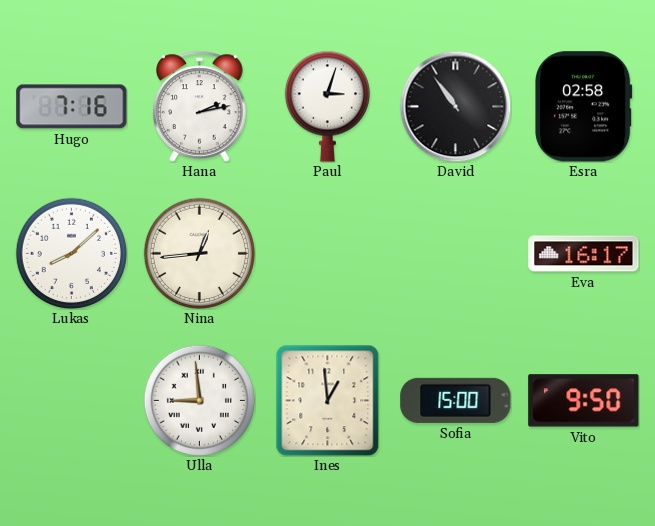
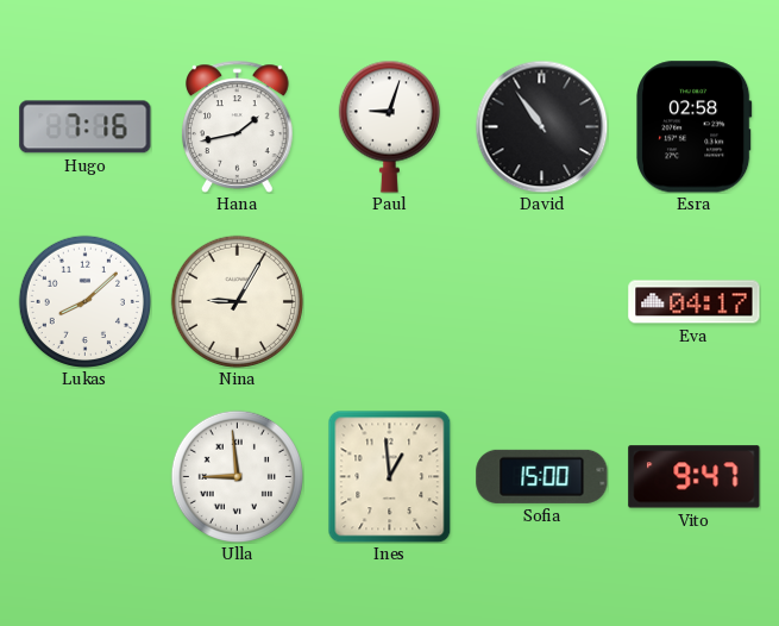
Hana: 2:13 -> 1:43 (238, 126)
Paul: 3:03 -> 9:03 (389, 126)
Nina: 12:44 -> 9:05 (237, 301)
Eva: 16:17 -> 04:17 (695, 302)
Vito: 9:50 -> 9:47 (695, 477)
